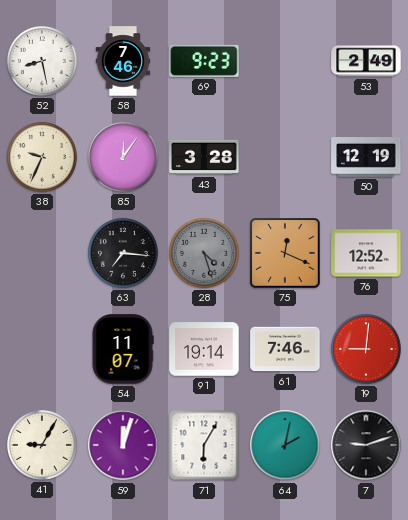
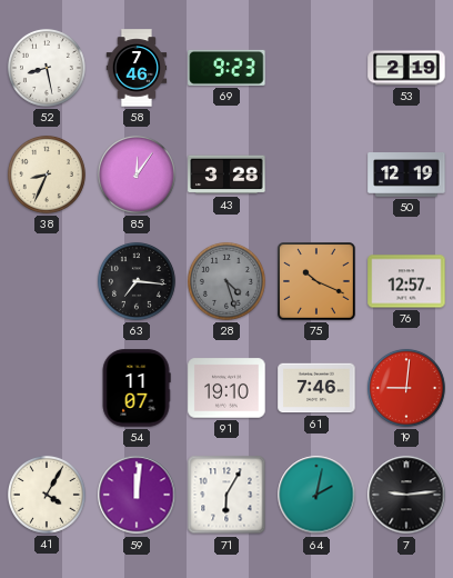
53: 2:49 -> 2:19 (406, 68)
38: 9:34 -> 8:34 (47, 175)
75: 12:19 -> 10:19 (318, 282)
76: 12:52 -> 12:57 (406, 281)
91: 19:14 -> 19:10 (226, 388)
41: 9:05 -> 4:05 (47, 495)
59: 12:03 -> 12:01 (137, 495)
7: 9:12 -> 9:14 (406, 495)
